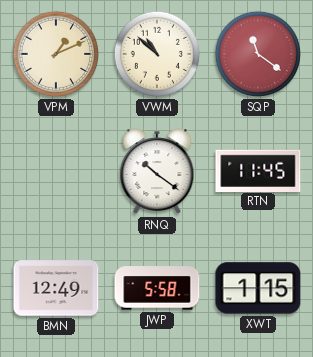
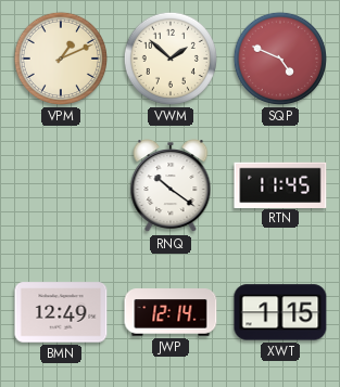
VWM: 10:52 -> 1:52 (171, 59)
SQP: 11:21 -> 4:49 (280, 59)
JWP: 5:58 -> 12:14 (171, 312)
